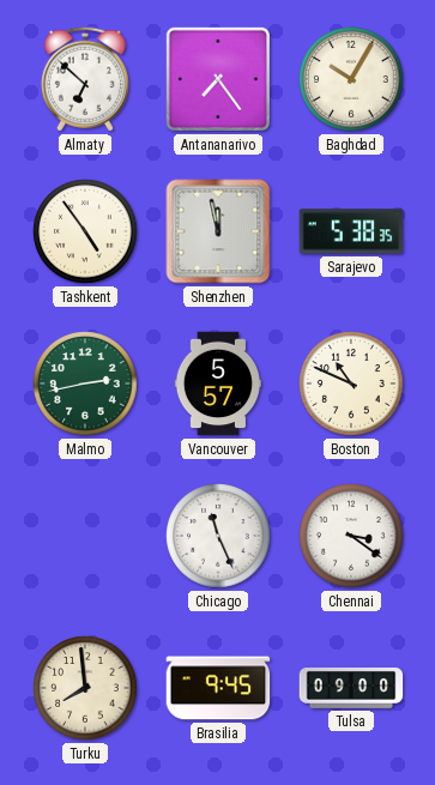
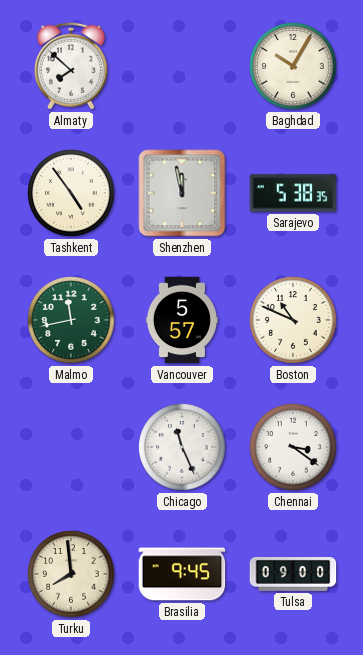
Almaty: 6:52 -> 7:52 (71, 66)
Antananarivo: 7:24 -> none (218, 79)
Malmo: 2:43 -> 11:43 (71, 320)
